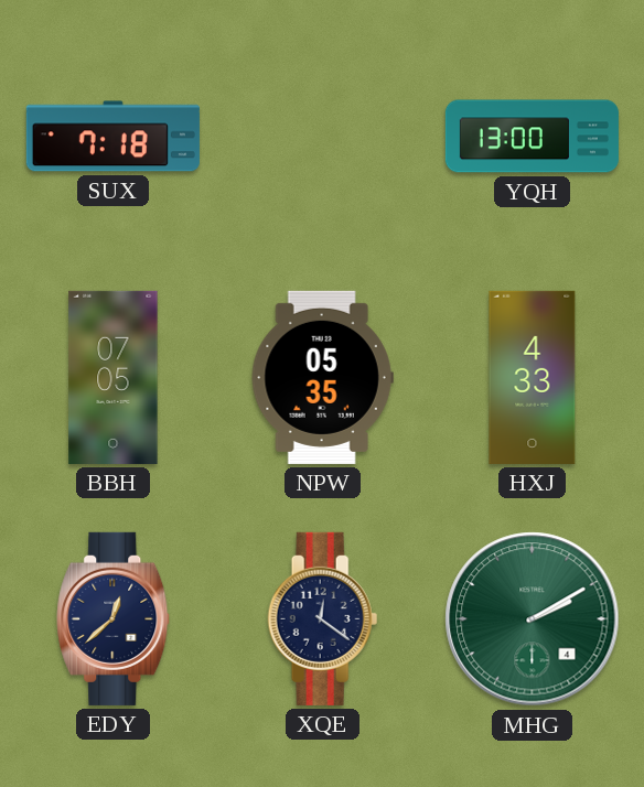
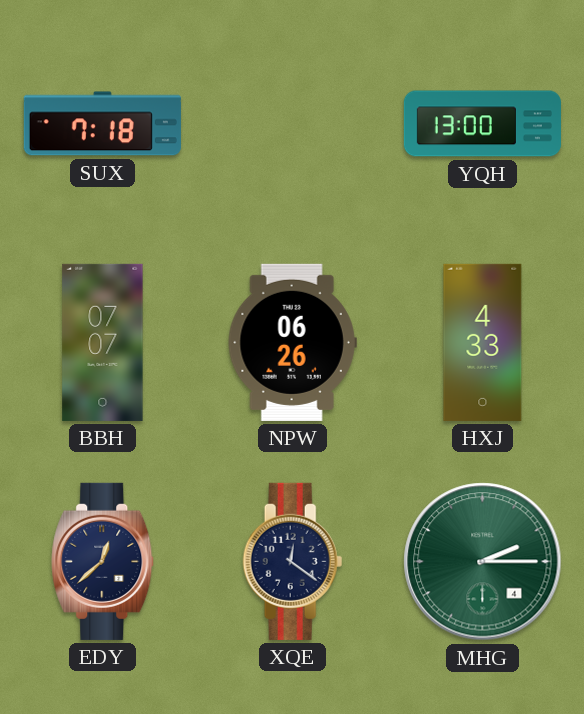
BBH: 07:05 -> 07:07 (103, 342)
NPW: 05:35 -> 06:26 (292, 342)
MHG: 2:10 -> 2:15 (483, 562)
